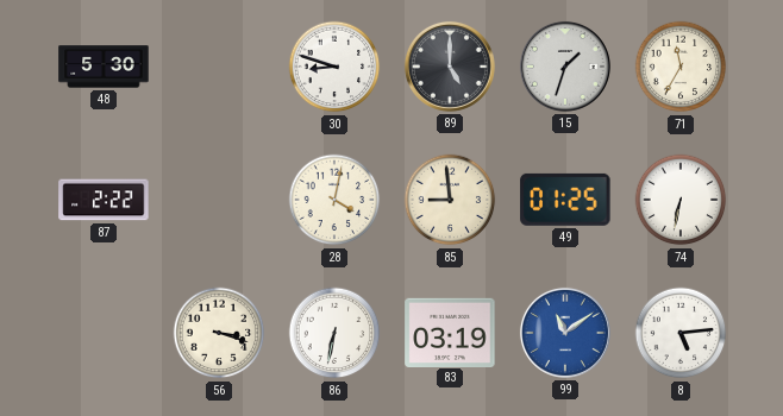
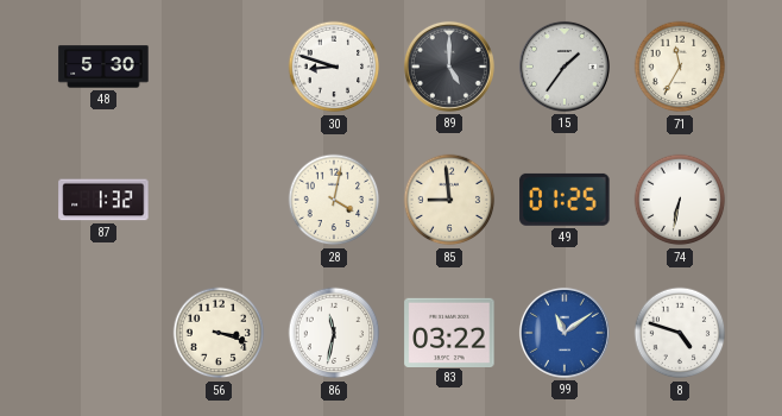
15: 1:33 -> 1:36 (565, 67)
87: 2:22 -> 1:32 (103, 200)
86: 6:32 -> 11:32 (334, 333)
83: 03:19 -> 03:22 (449, 332)
8: 5:14 -> 4:48 (680, 333)
